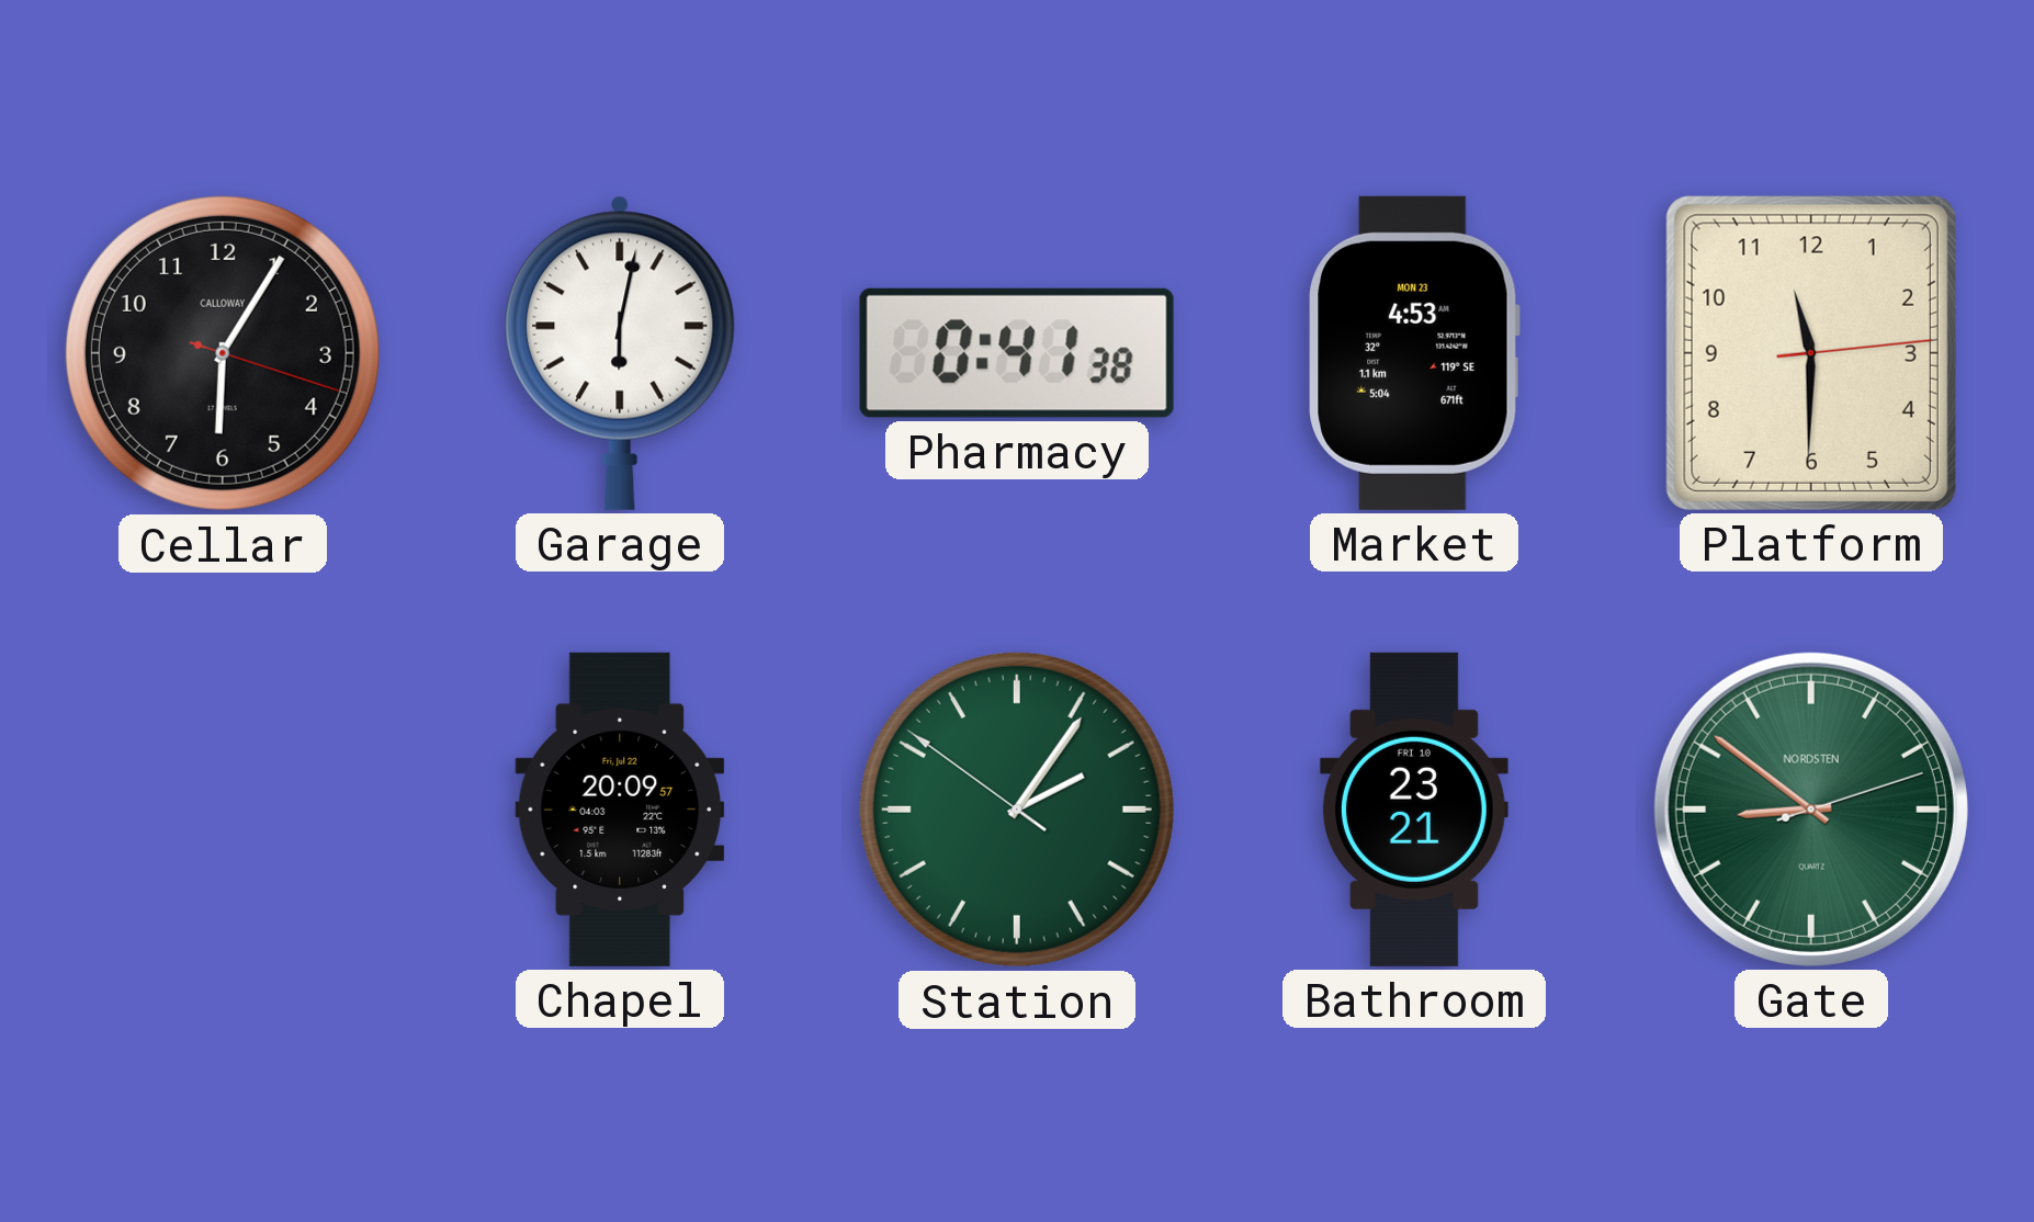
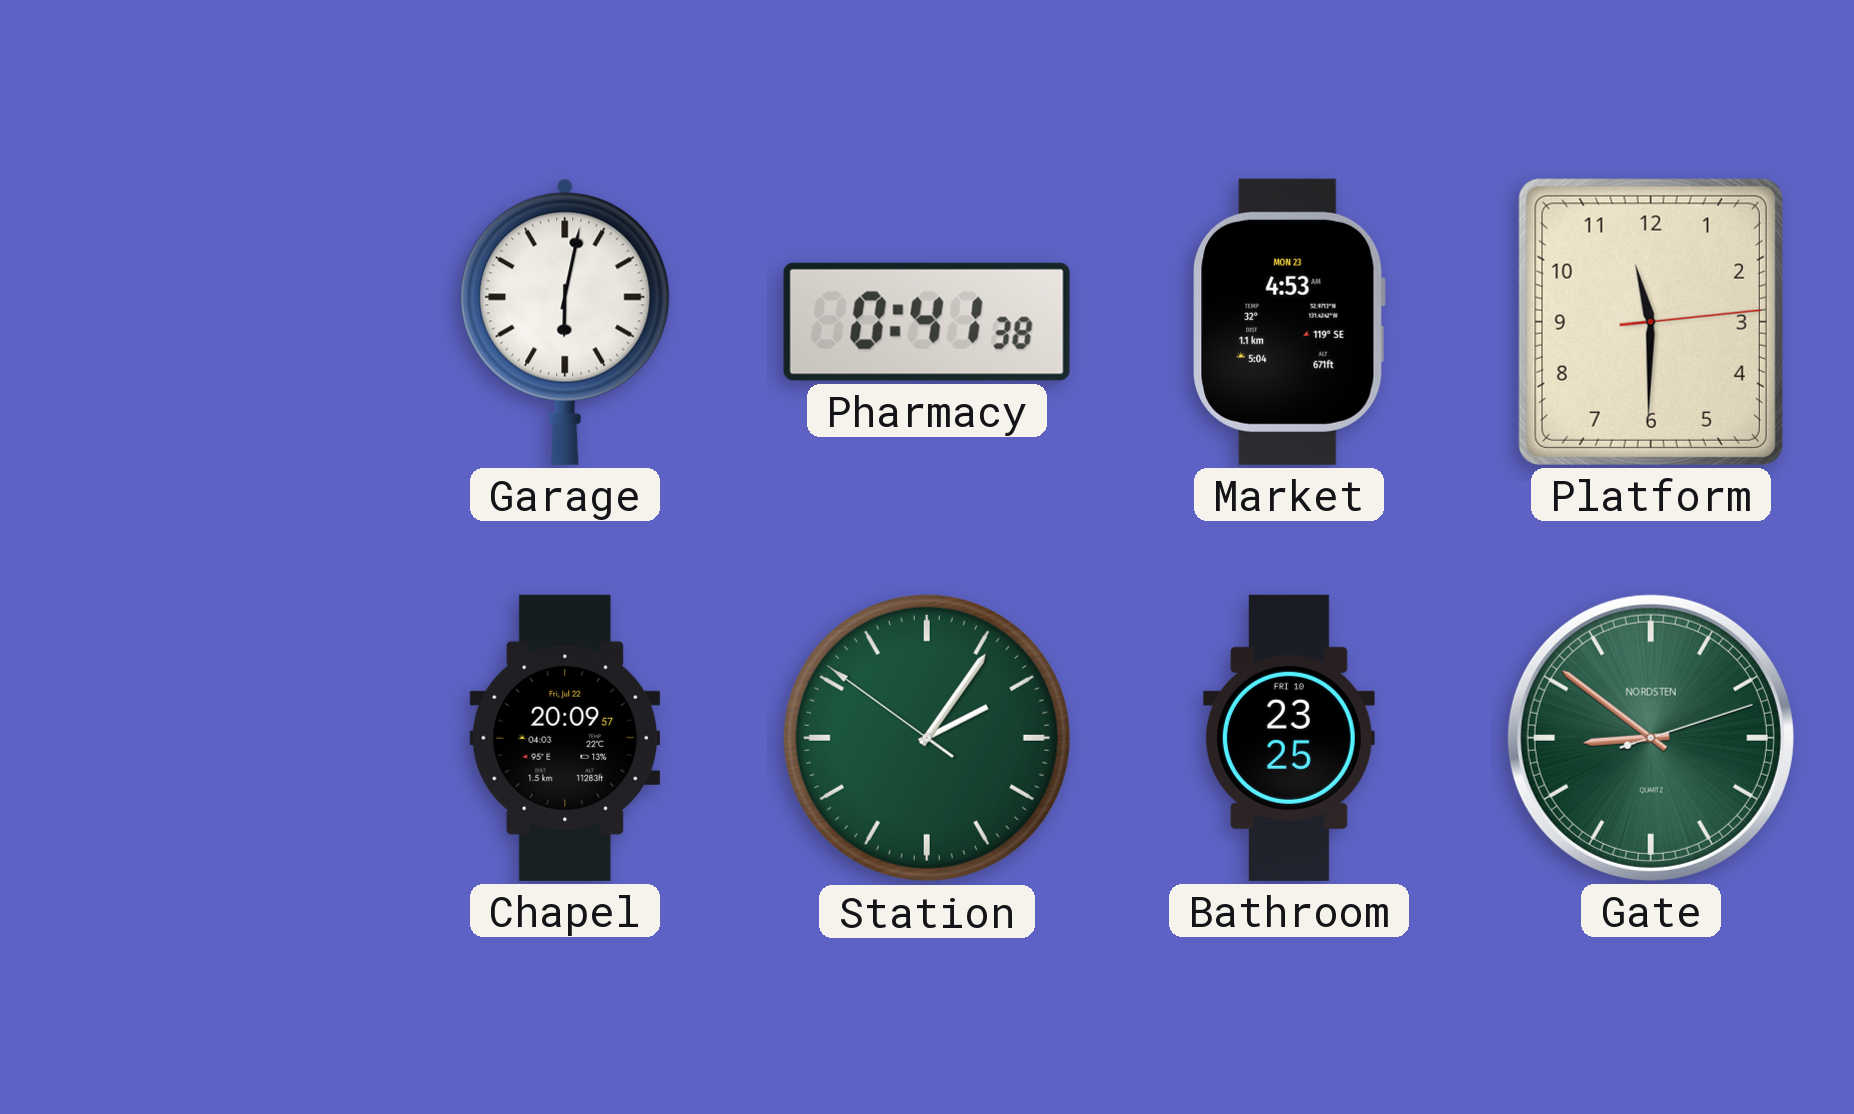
Cellar: 6:05 -> none (223, 353)
Bathroom: 23:21 -> 23:25 (1289, 738)
